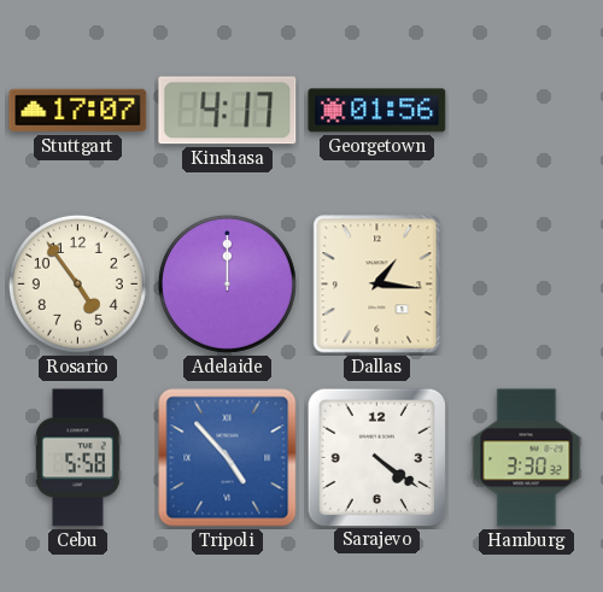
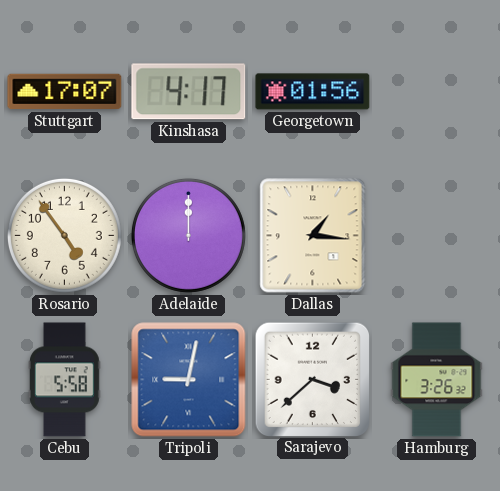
Tripoli: 4:53 -> 9:02 (189, 380)
Sarajevo: 4:21 -> 3:38 (312, 379)
Hamburg: 3:30 -> 3:26 (437, 380)
